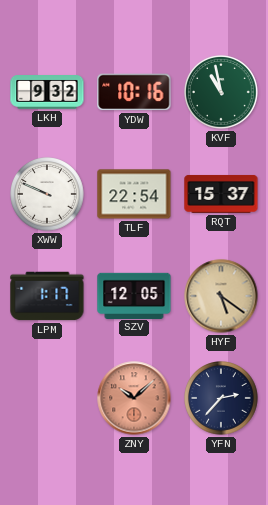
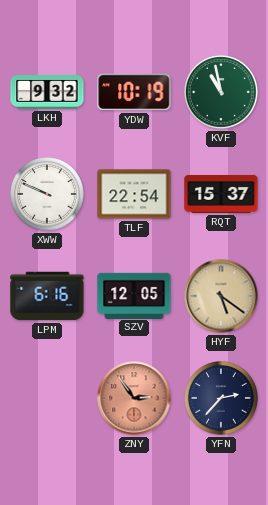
YDW: 10:16 -> 10:19 (134, 92)
LPM: 1:17 -> 6:16 (47, 296)
ZNY: 10:08 -> 2:54 (134, 398)
